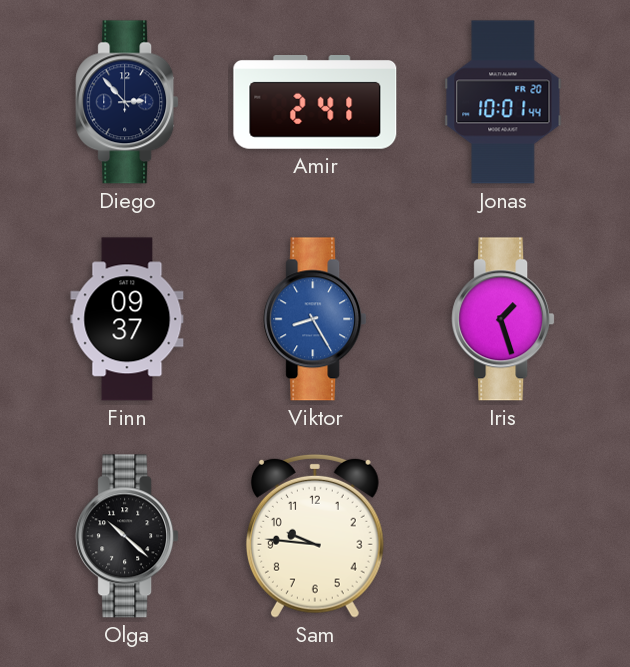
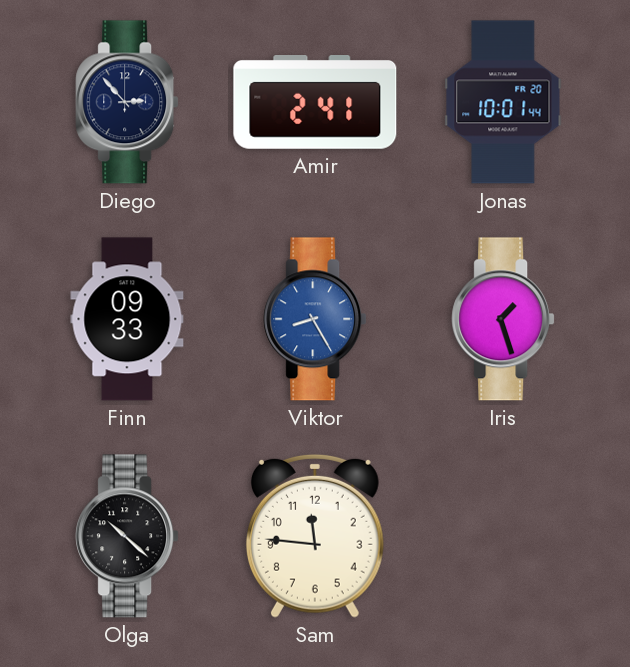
Finn: 09:37 -> 09:33 (127, 319)
Sam: 9:46 -> 11:46 (315, 536)
